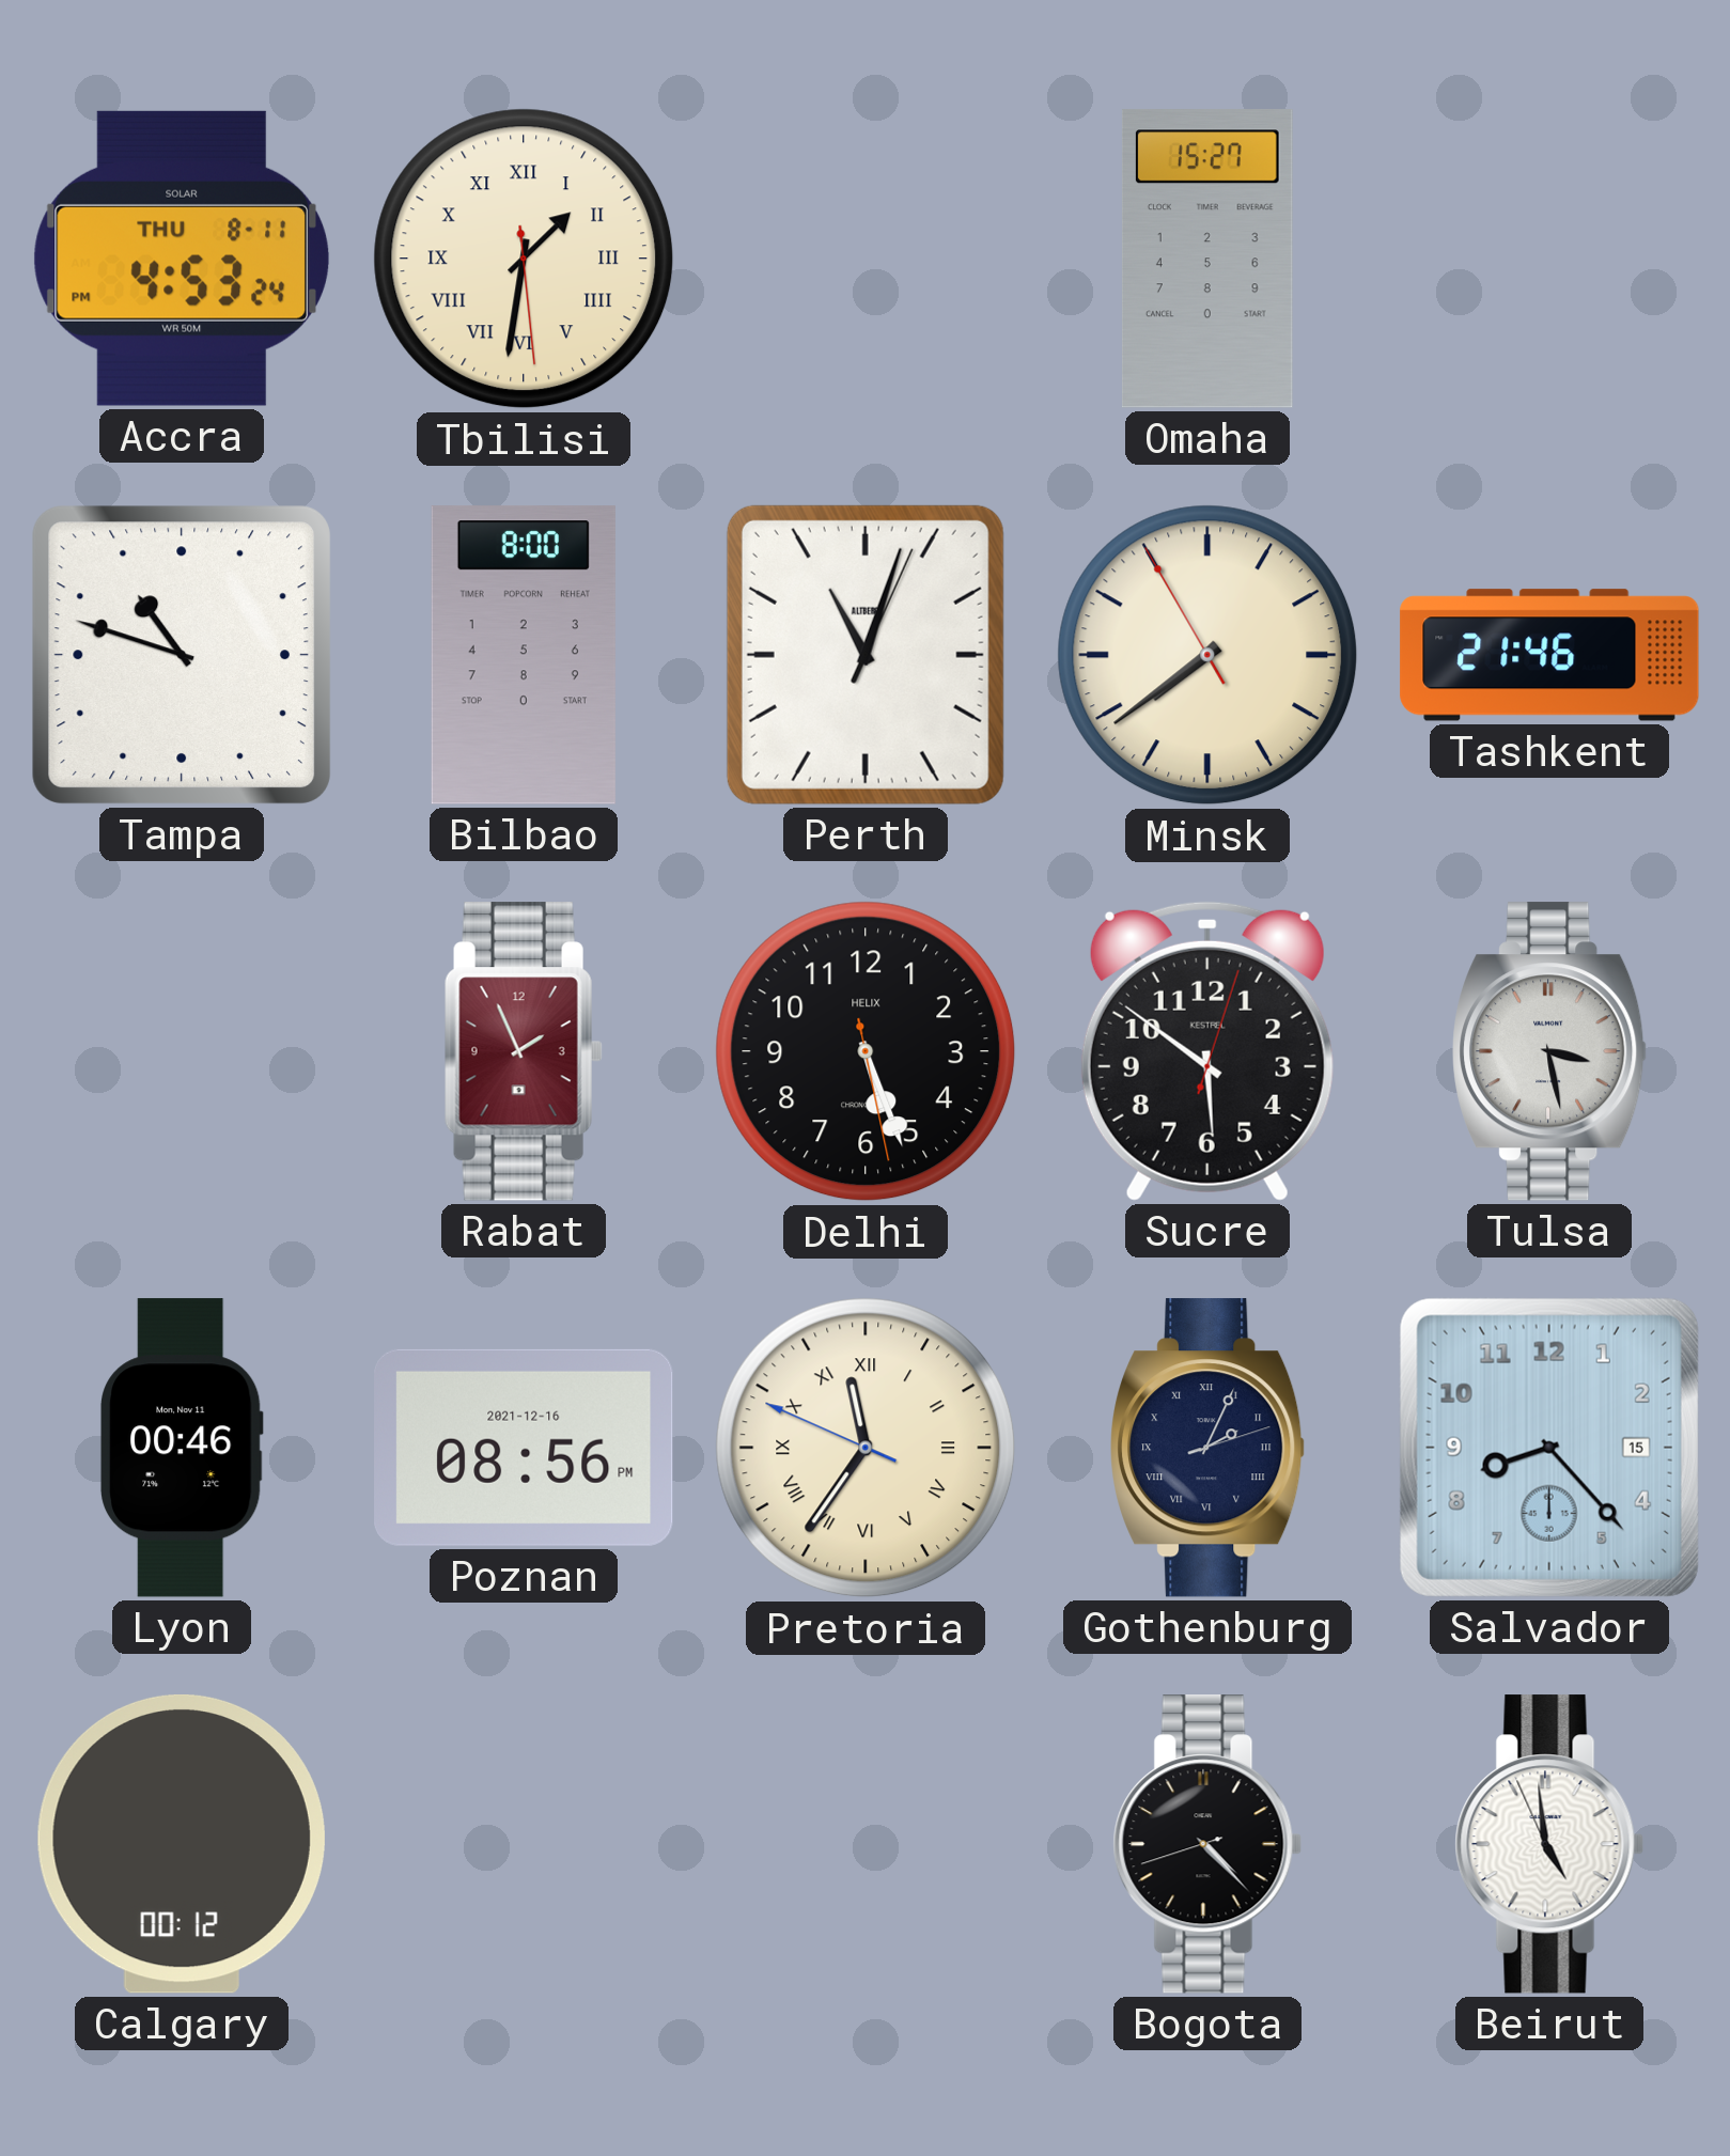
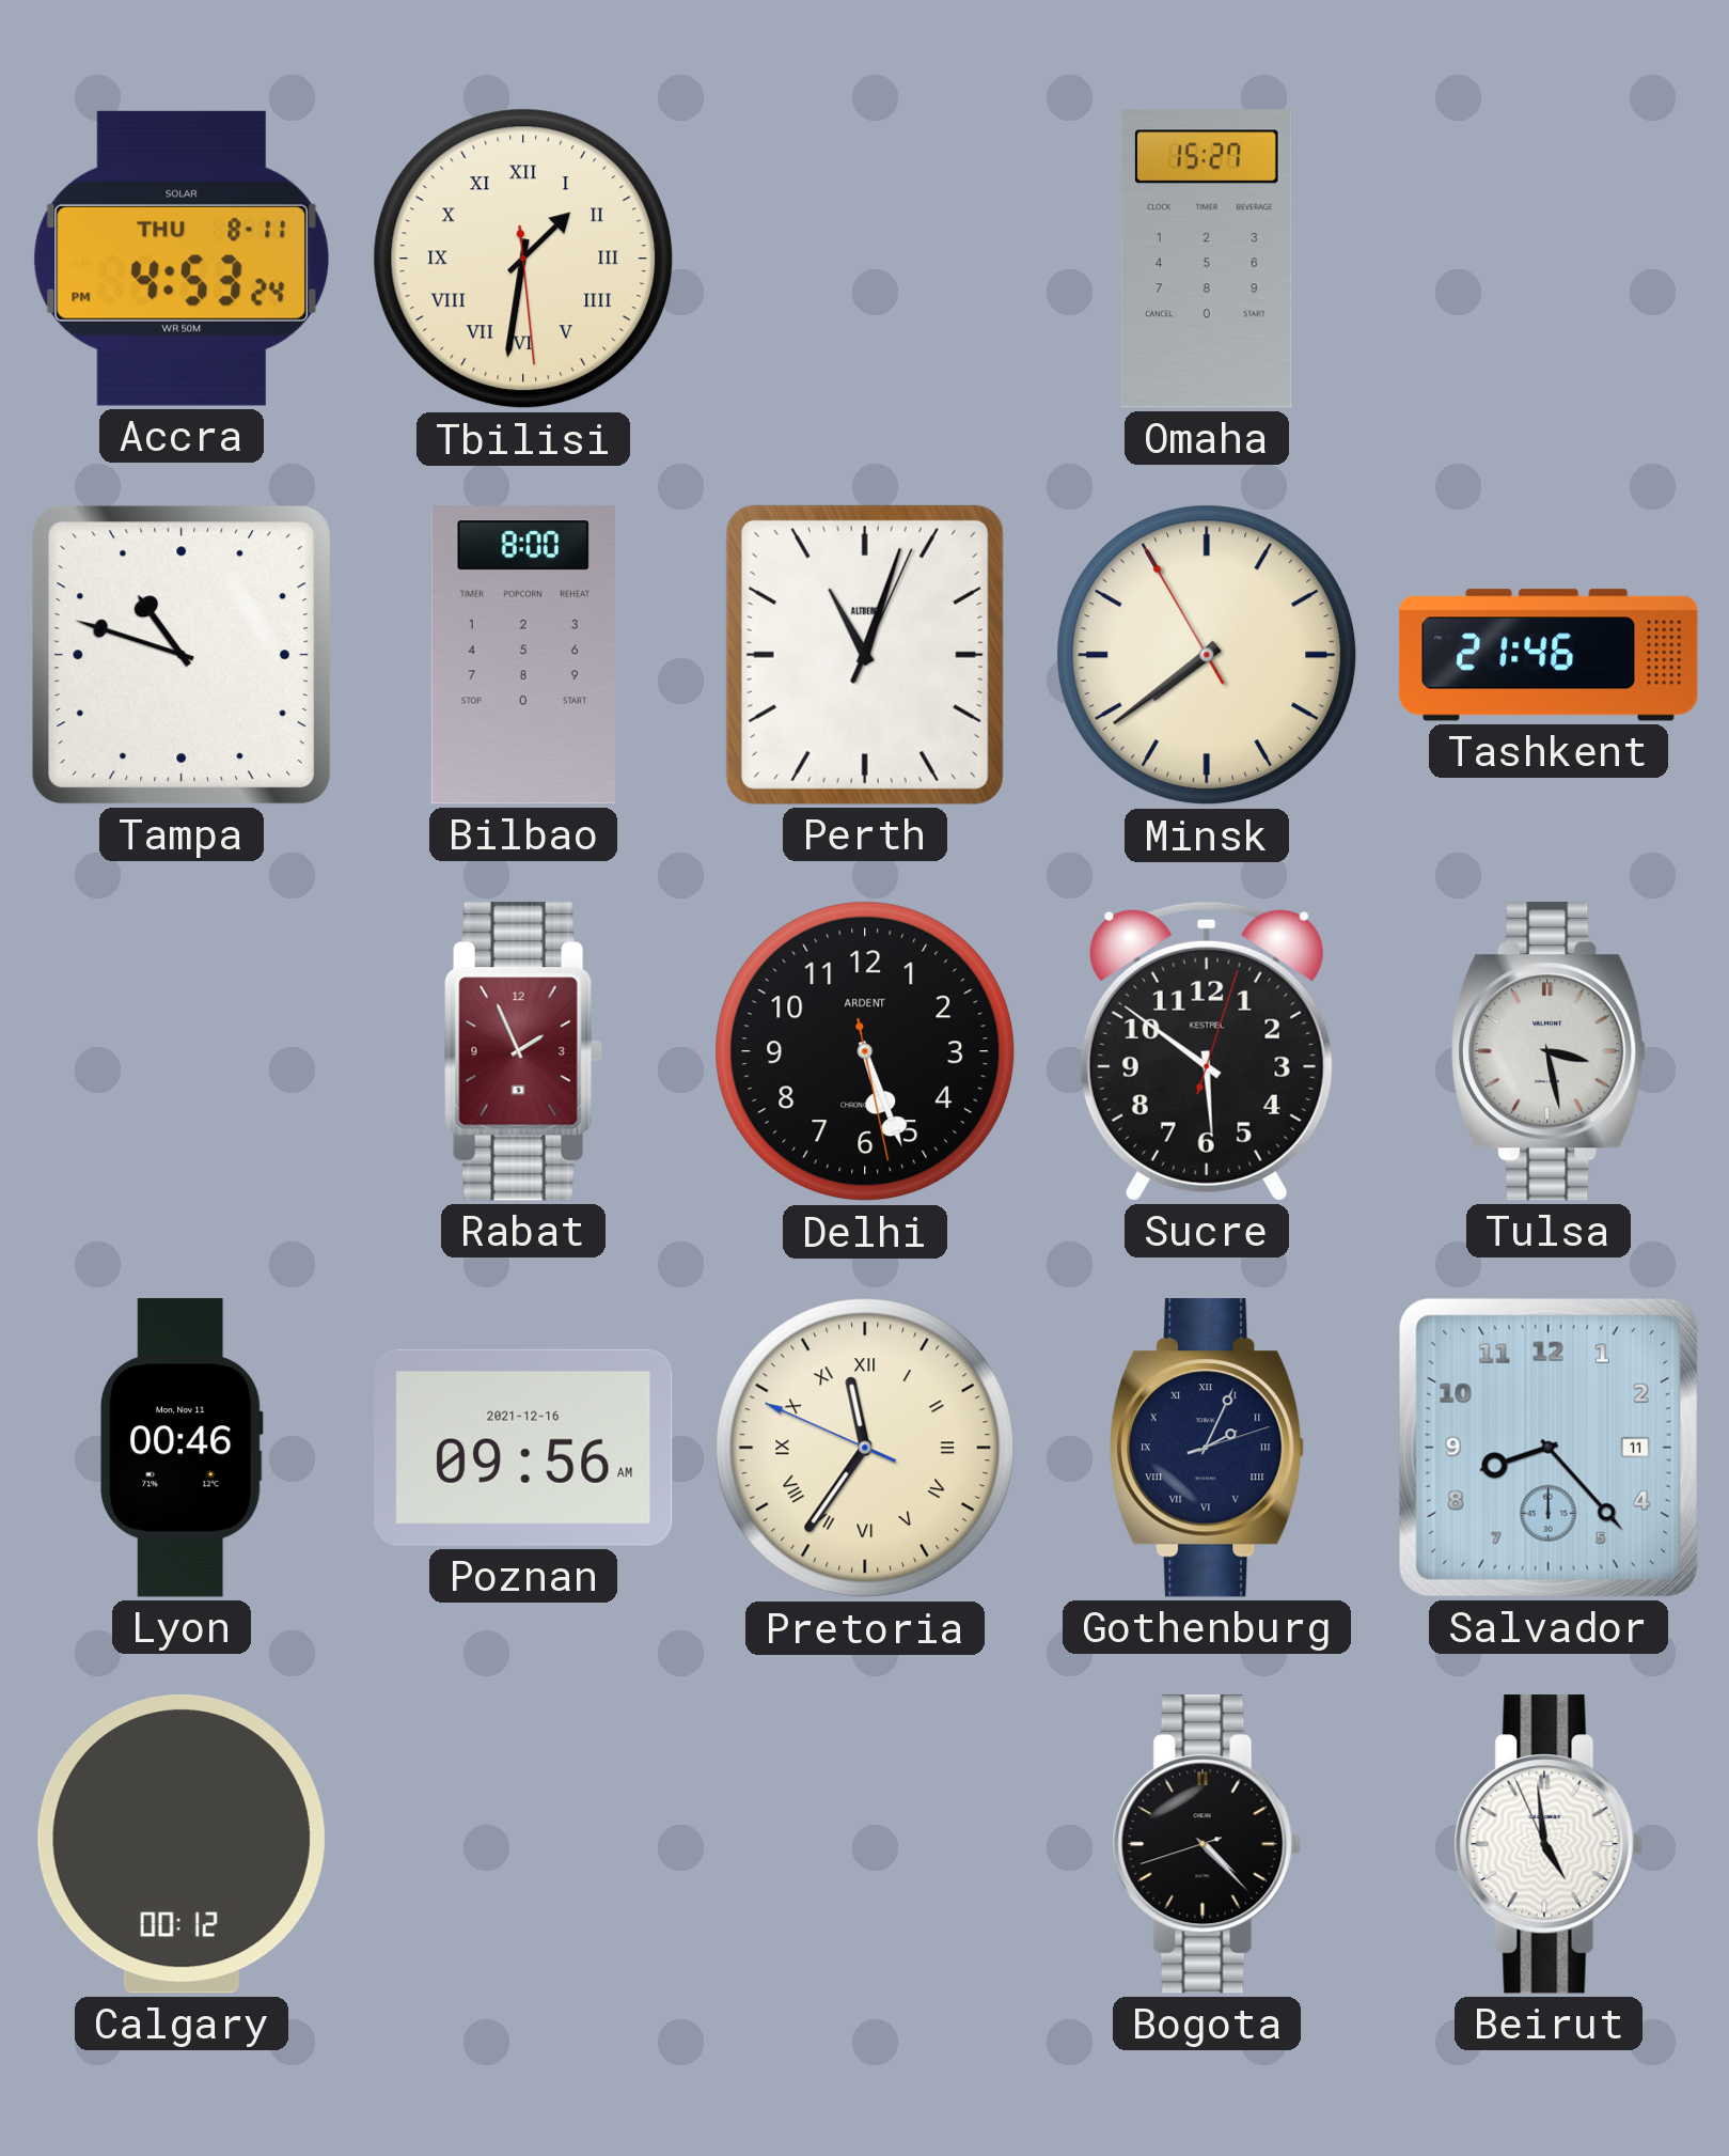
Delhi brand: HELIX -> ARDENT (865, 1051)
Poznan: 08:56 -> 09:56 (523, 1448)
Salvador date: 15 -> 11 (1549, 1448)
